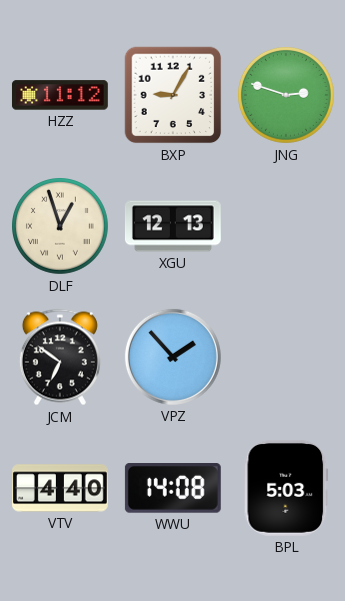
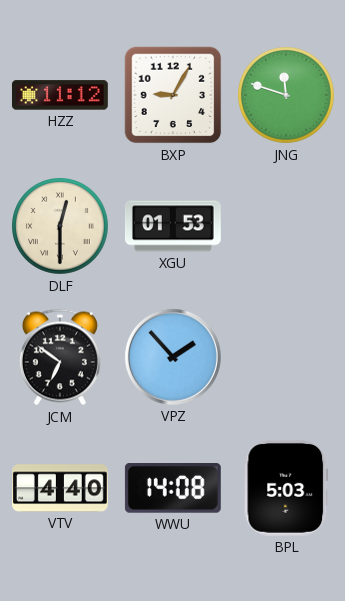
JNG: 2:48 -> 11:48 (287, 96)
DLF: 12:57 -> 12:30 (61, 227)
XGU: 12:13 -> 01:53 (173, 226)
